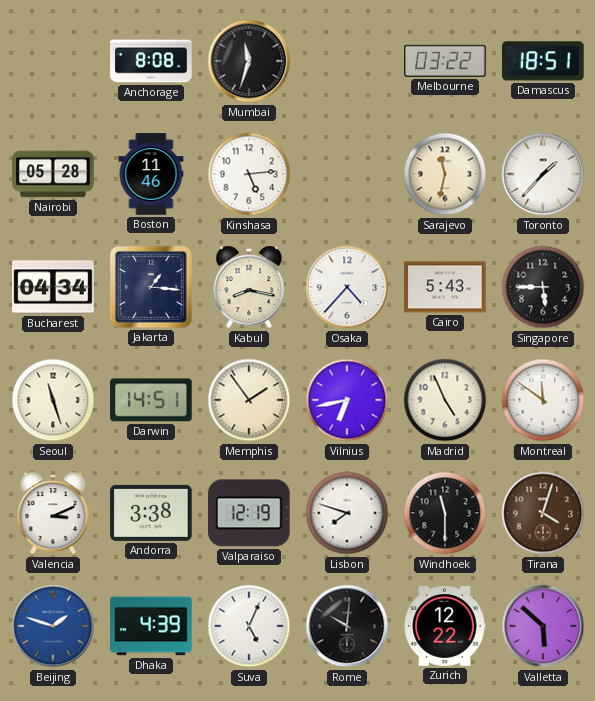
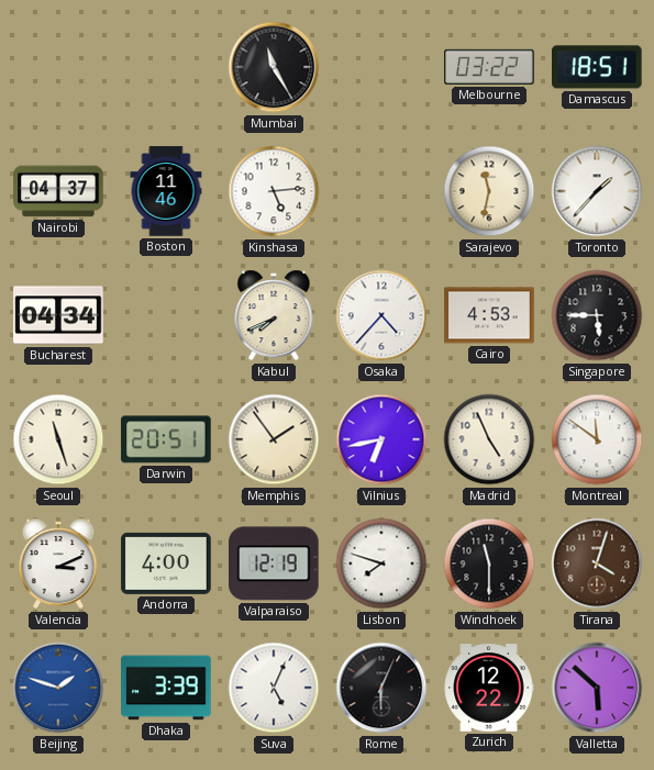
Anchorage: 8:08 -> none (151, 61)
Mumbai: 11:33 -> 11:25 (274, 67)
Nairobi: 05:28 -> 04:37 (58, 191)
Jakarta: 1:16 -> none (151, 287)
Kabul: 8:17 -> 7:41 (274, 315)
Cairo: 5:43 -> 4:53 (489, 315)
Darwin: 14:51 -> 20:51 (166, 439)
Andorra: 3:38 -> 4:00 (166, 563)
Dhaka: 4:39 -> 3:39 (166, 688)
Rome: 10:01 -> 6:04 (381, 688)
